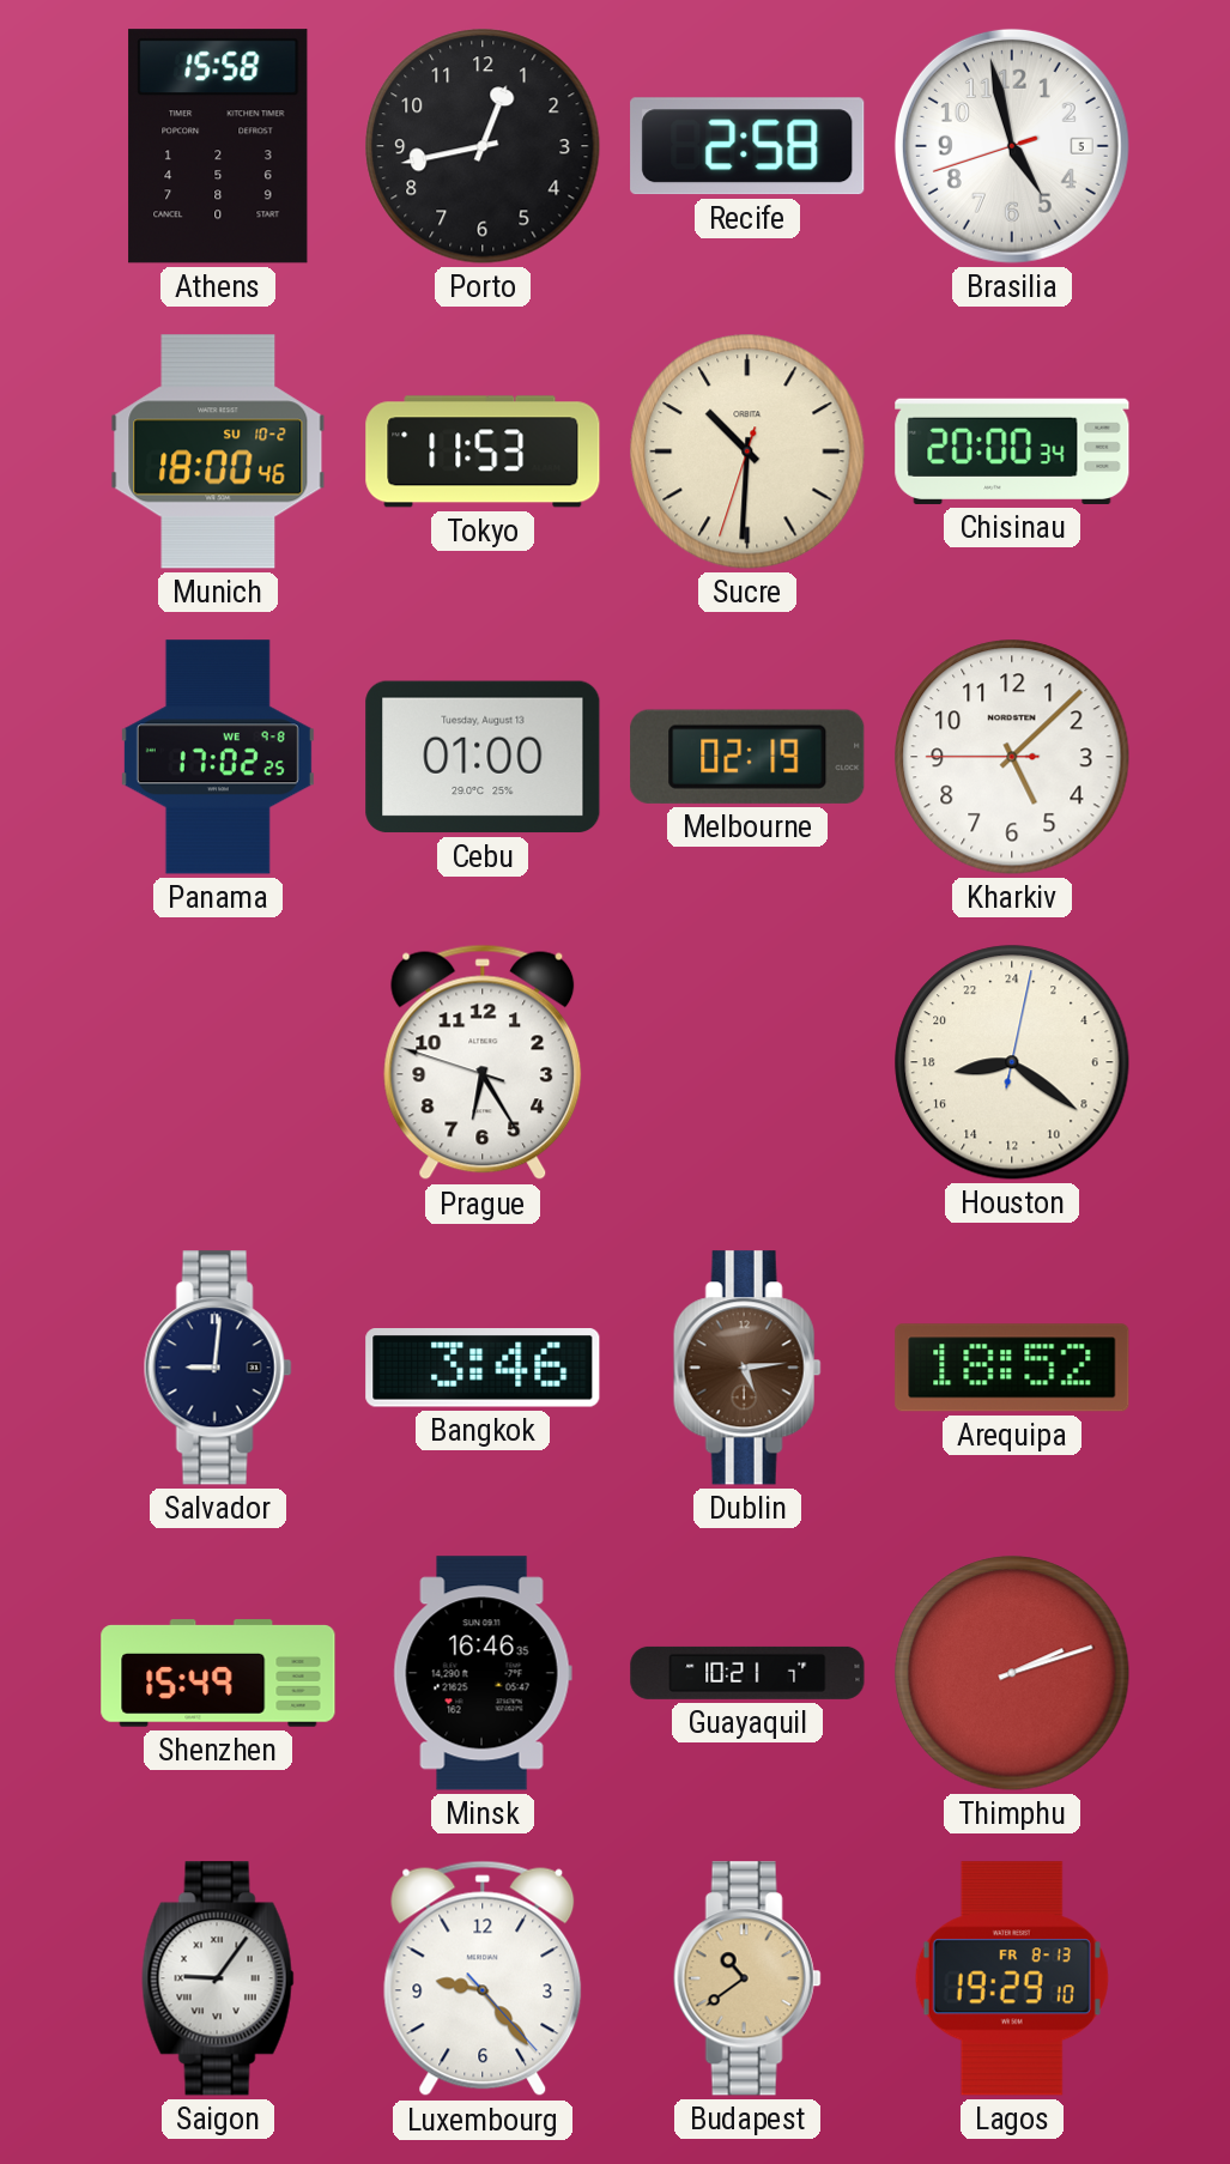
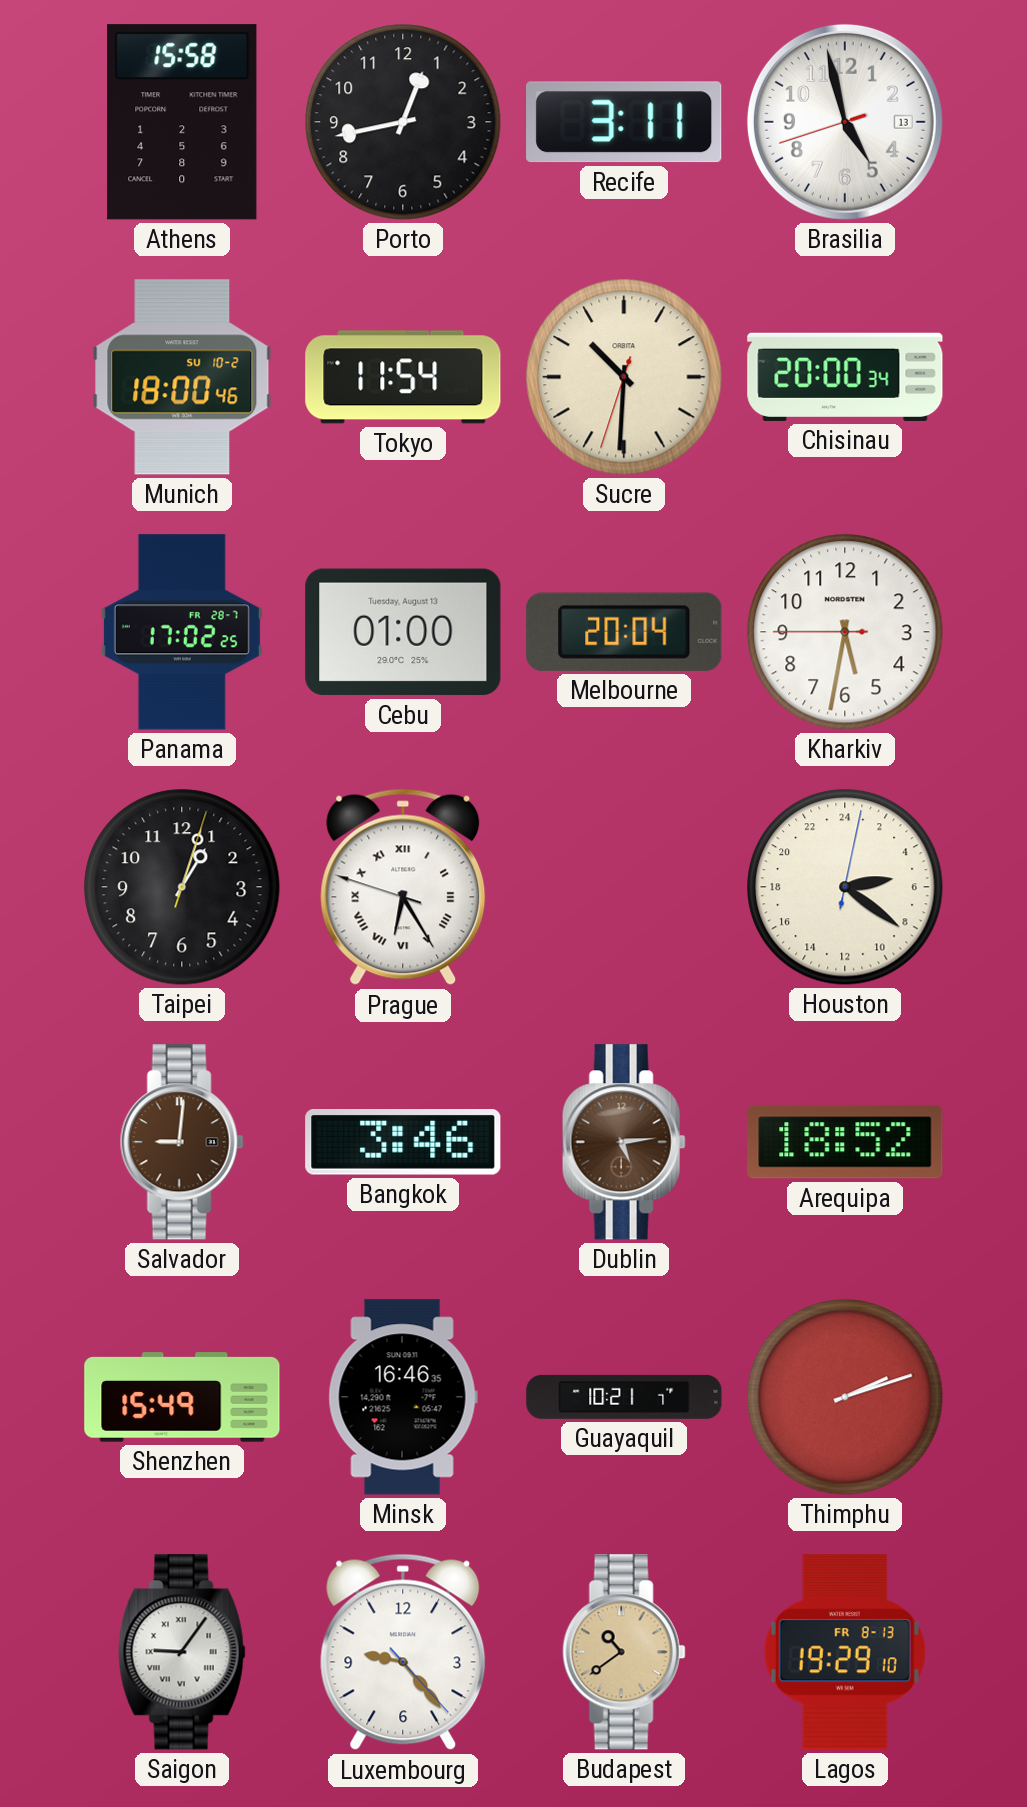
Recife: 2:58 -> 3:11 (624, 122)
Brasilia date: 5 -> 13 (845, 122)
Tokyo: 11:53 -> 11:54 (403, 377)
Panama date: WE 9-8 -> FR 28-7 (182, 632)
Melbourne: 02:19 -> 20:04 (624, 632)
Kharkiv: 5:07 -> 5:31 (845, 632)
Taipei: none -> 1:03 (182, 887)
Prague numerals: Arabic -> Roman (403, 887)
Houston: 17:21 -> 5:21 (845, 887)
Salvador dial: navy -> brown (182, 1142)
